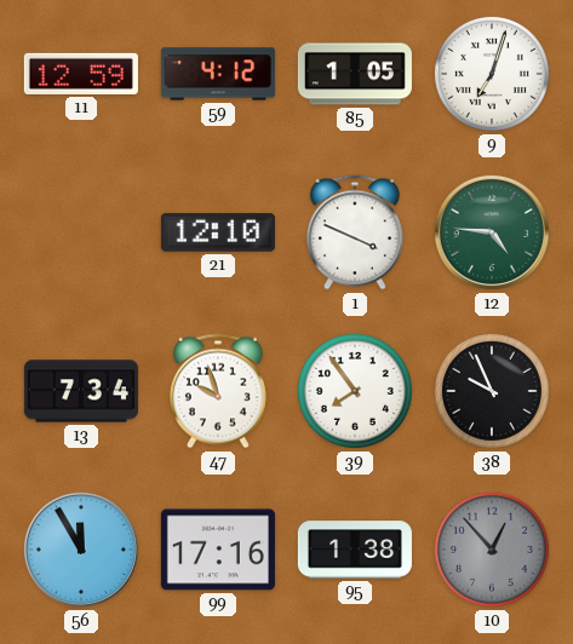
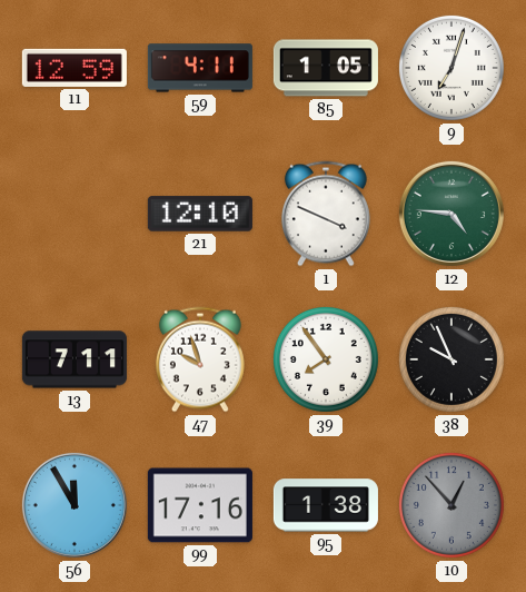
59: 4:12 -> 4:11 (200, 68)
13: 7:34 -> 7:11 (75, 359)
